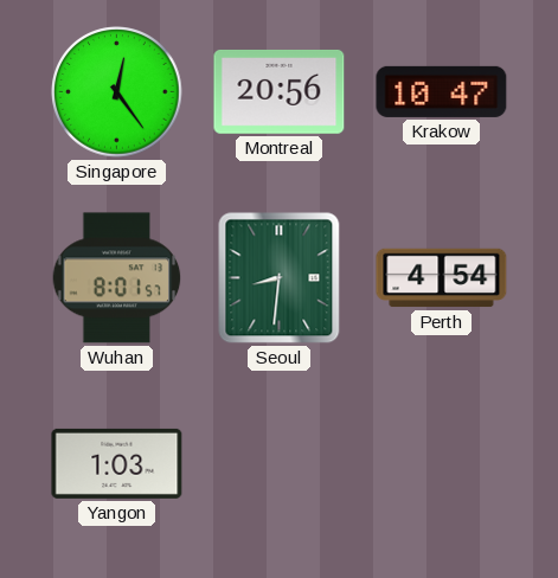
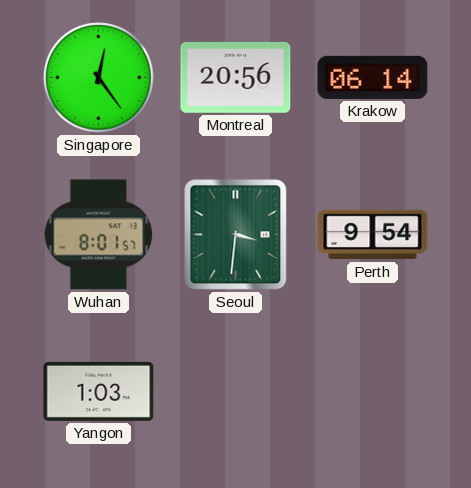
Krakow: 10:47 -> 06:14 (373, 77)
Seoul: 8:31 -> 3:31 (236, 235)
Perth: 4:54 -> 9:54 (373, 235)
